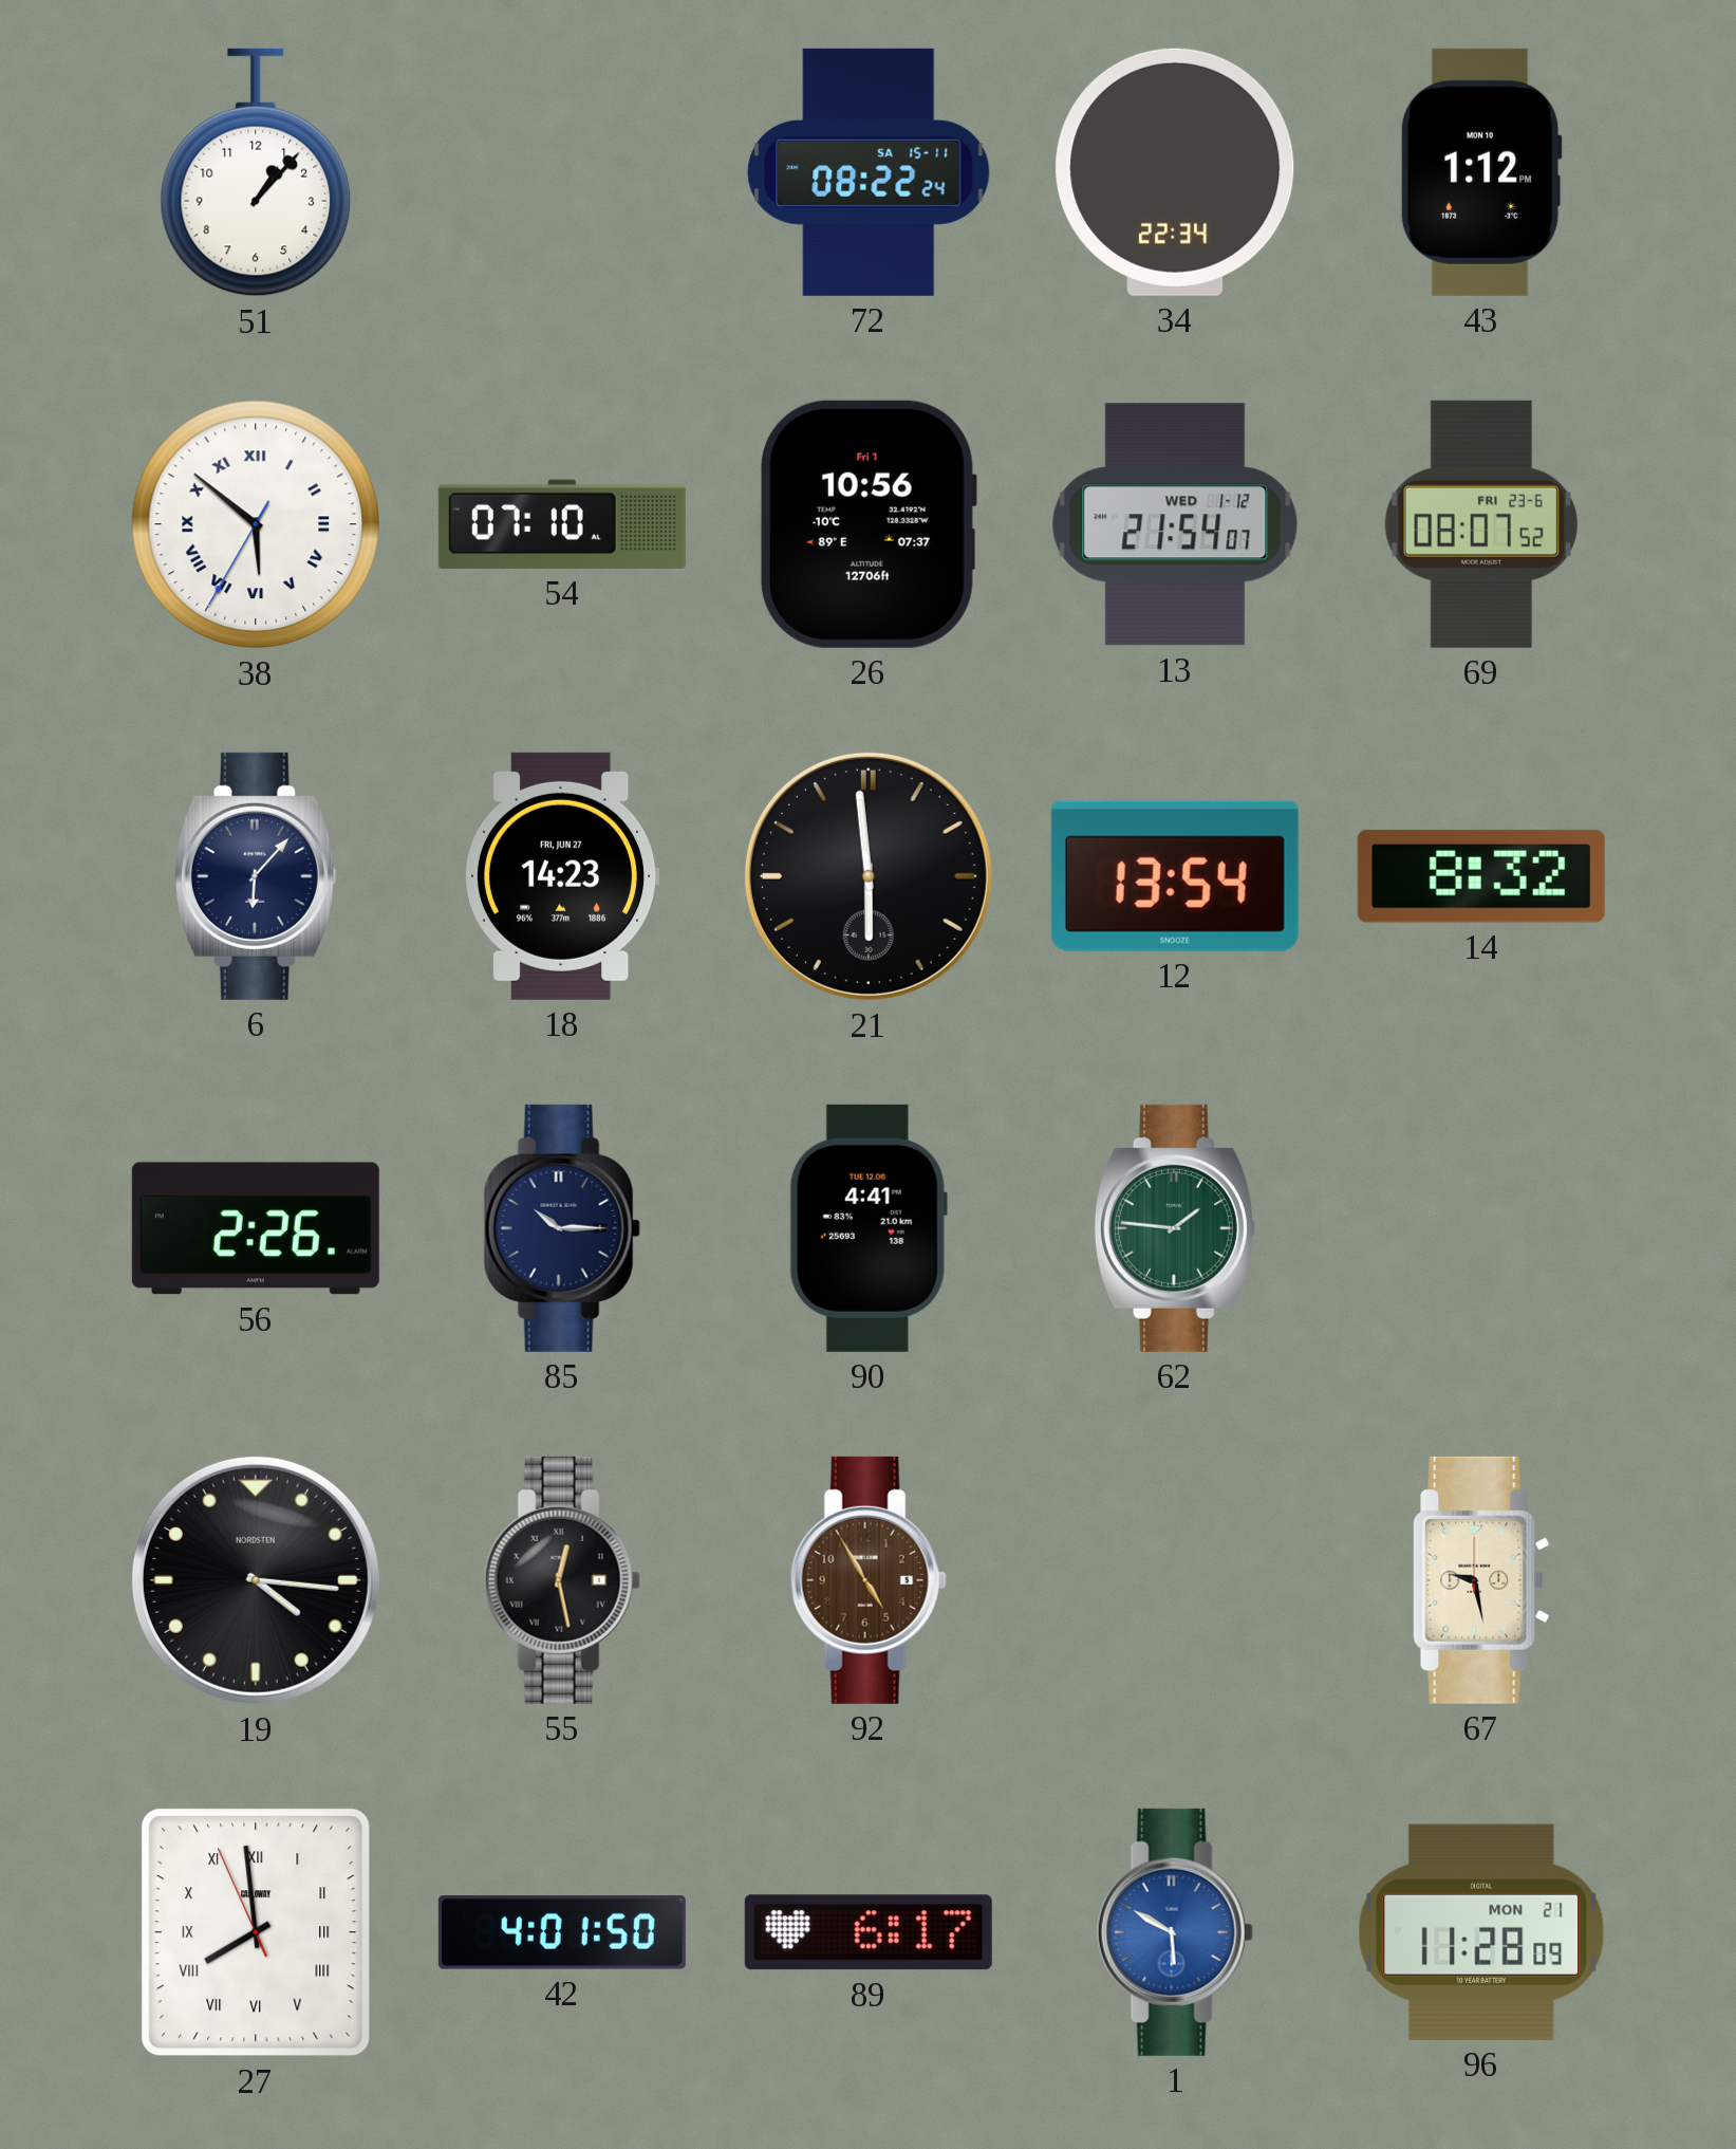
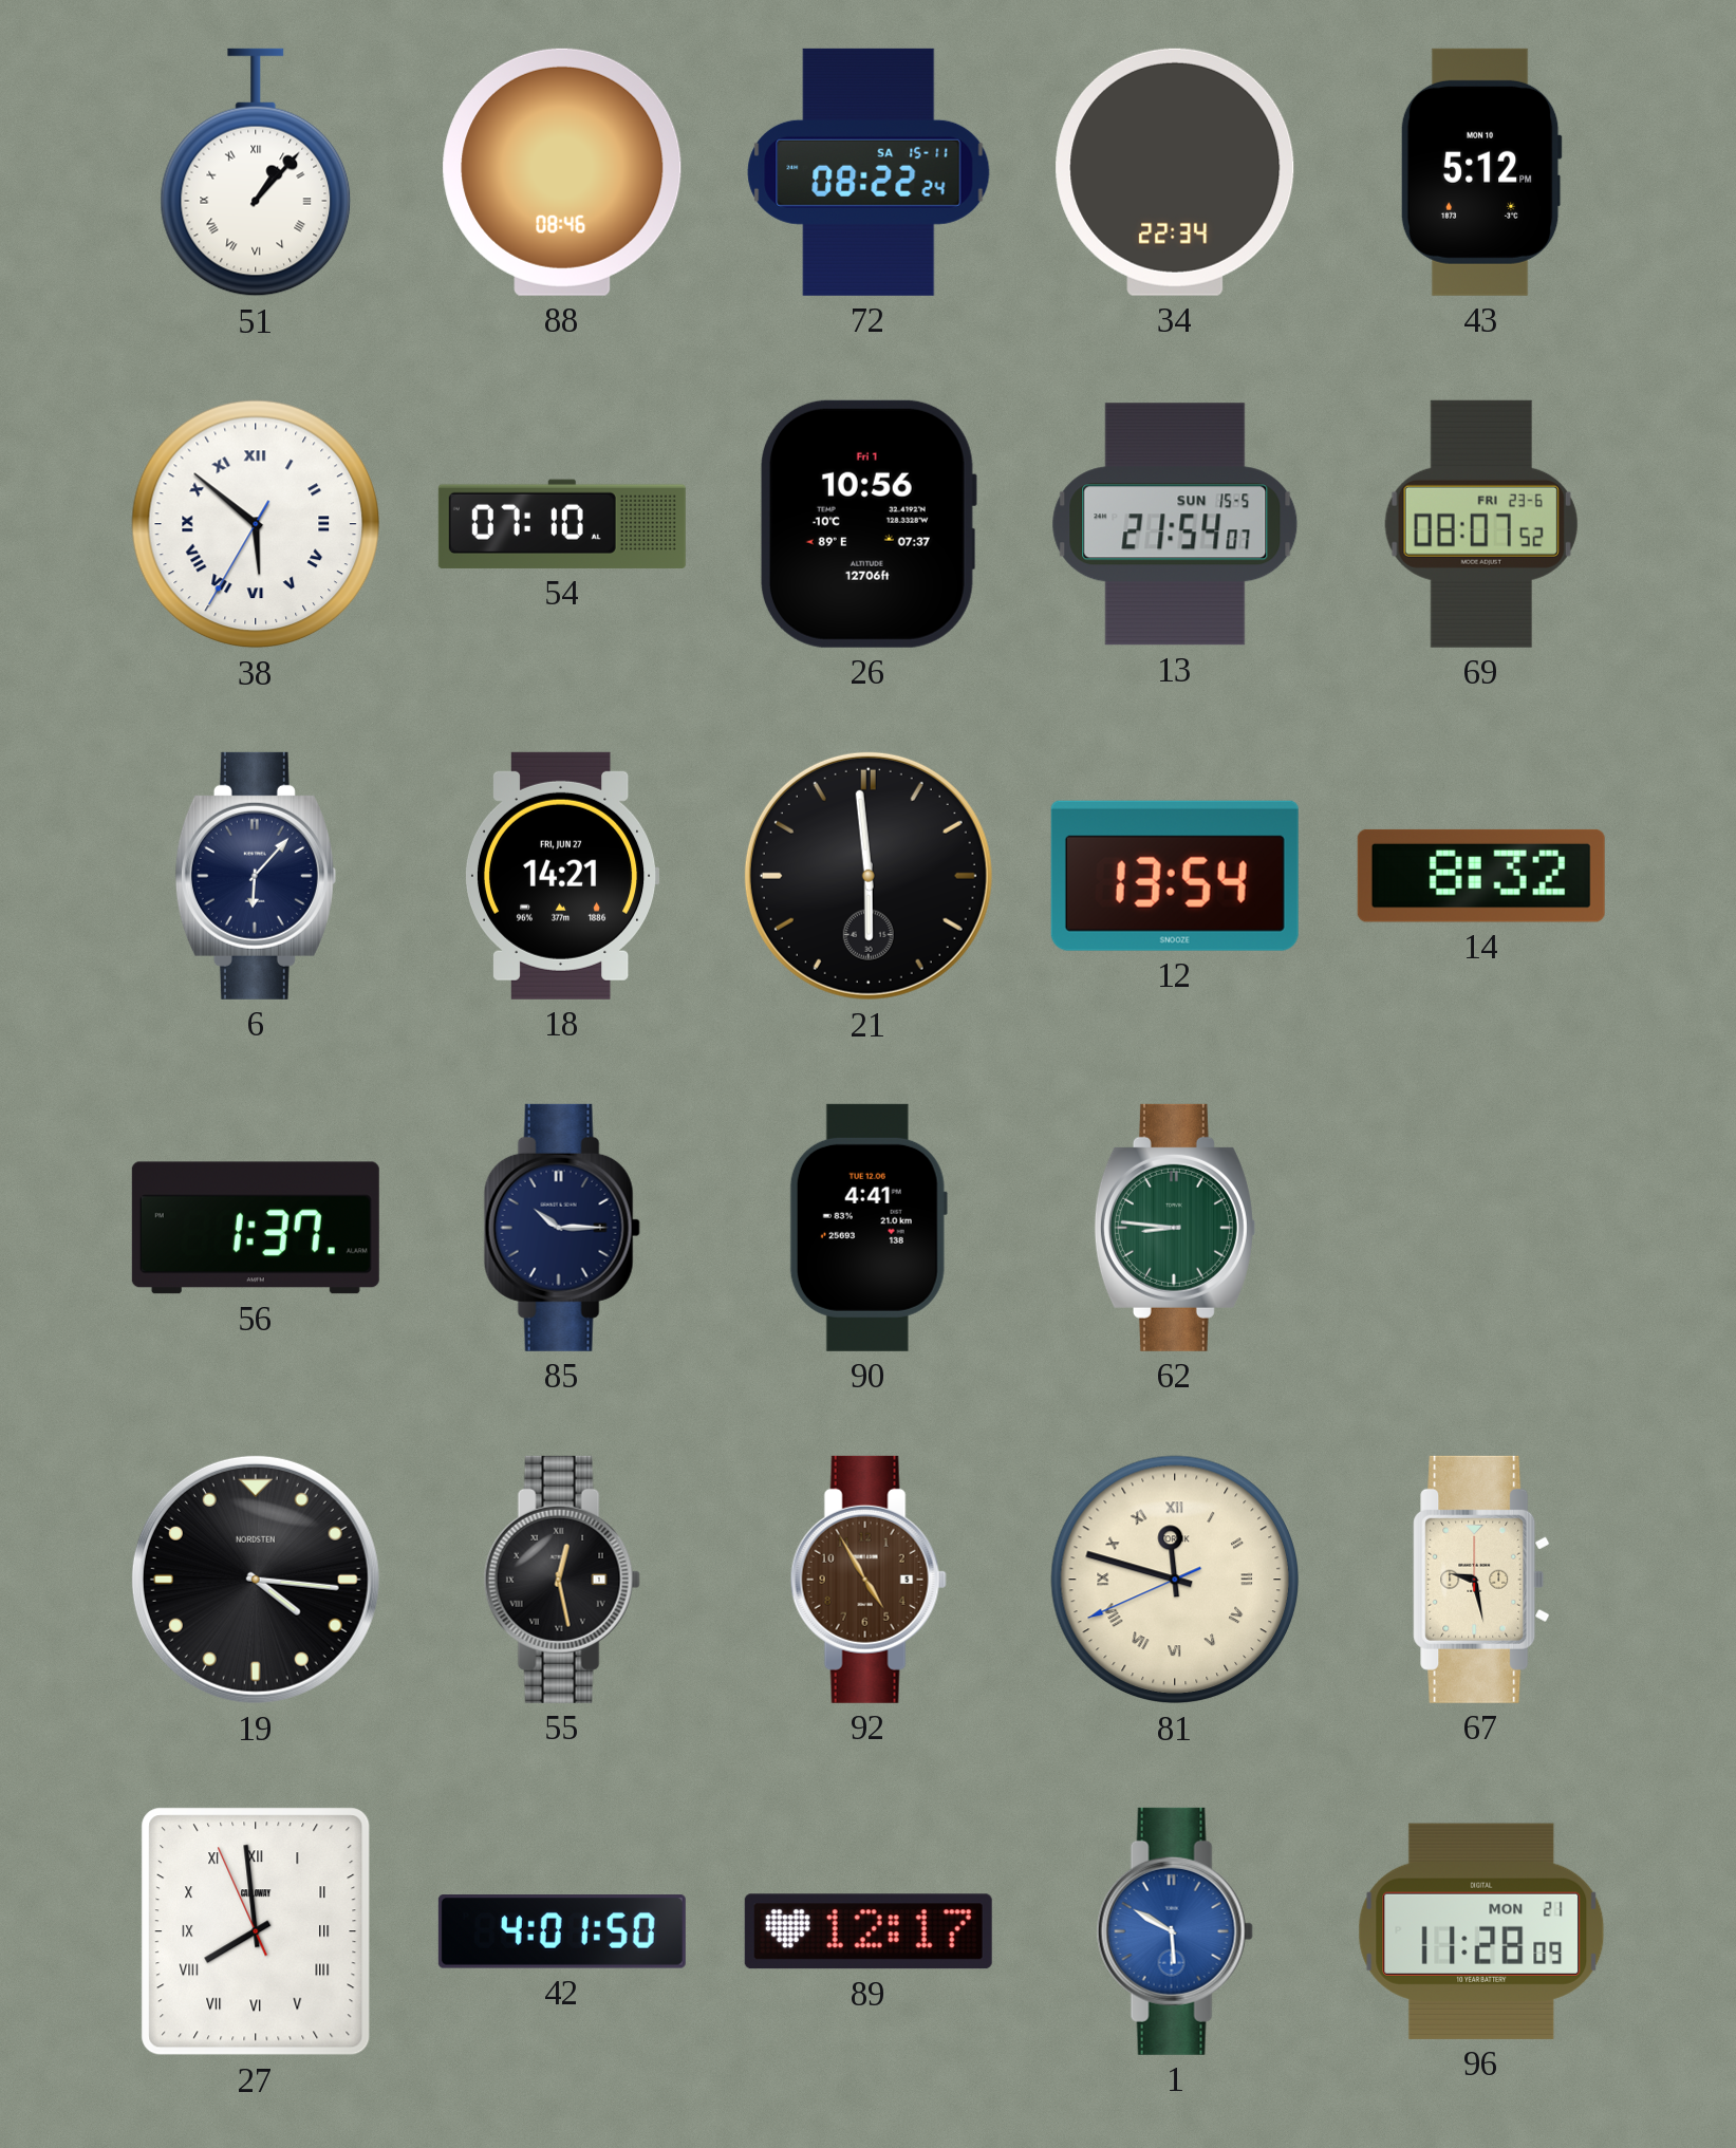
51 numerals: Arabic -> Roman (256, 172)
88: none -> 08:46 (562, 172)
43: 1:12 -> 5:12 (1481, 172)
13 date: WED 1-12 -> SUN 15-5 (1175, 524)
18: 14:23 -> 14:21 (562, 876)
56: 2:26 -> 1:37 (256, 1228)
62: 1:46 -> 8:46 (1175, 1228)
81: none -> 11:47 (1175, 1580)
89: 6:17 -> 12:17 (869, 1931)
